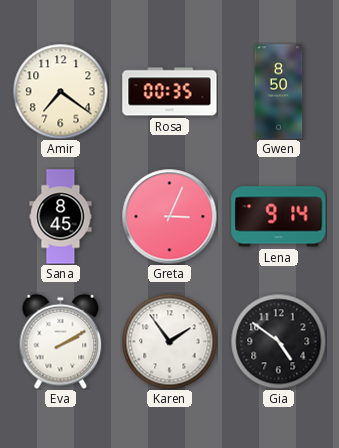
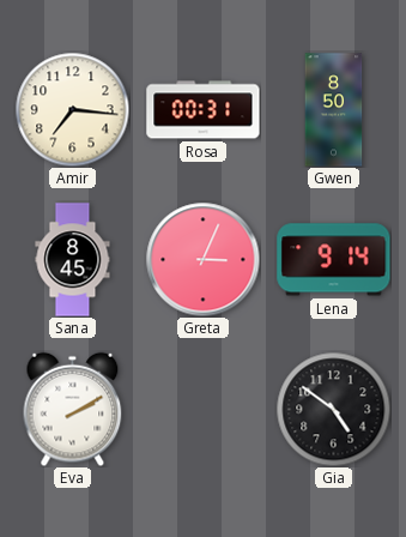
Amir: 7:21 -> 7:16 (72, 109)
Rosa: 00:35 -> 00:31 (204, 110)
Karen: 1:54 -> none (169, 341)
